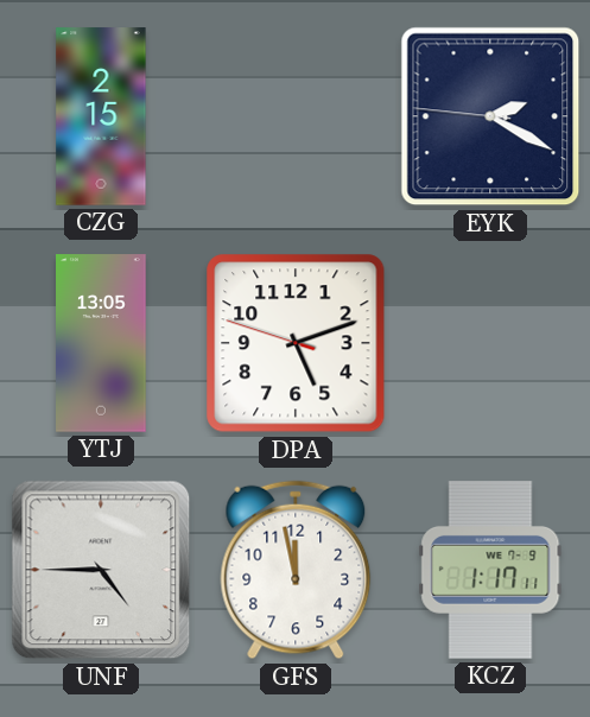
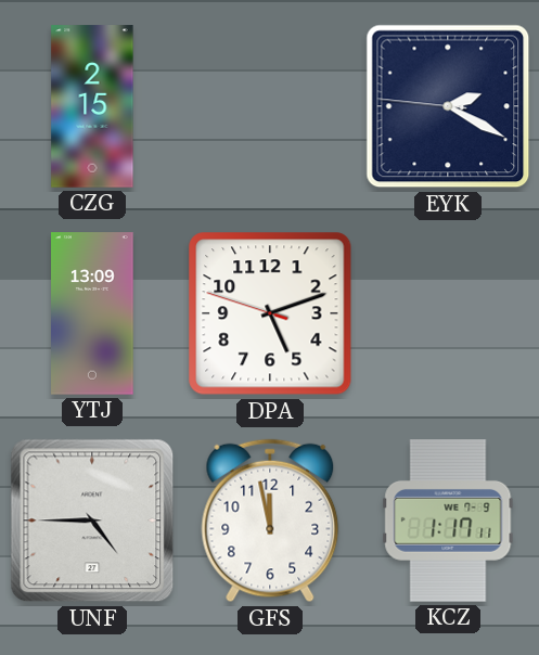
YTJ: 13:05 -> 13:09 (92, 313)
